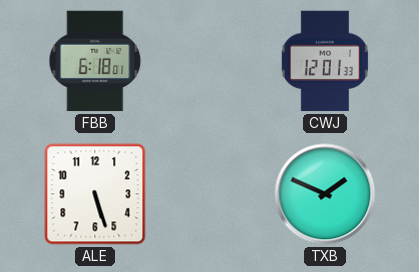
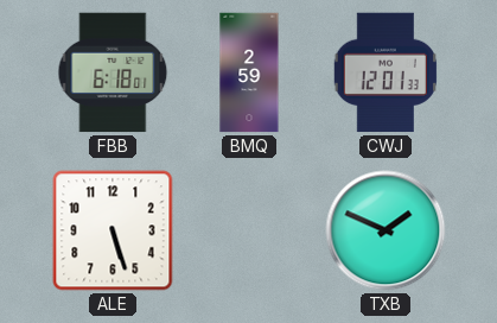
BMQ: none -> 2:59 (249, 72)
